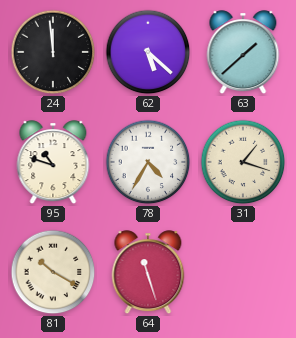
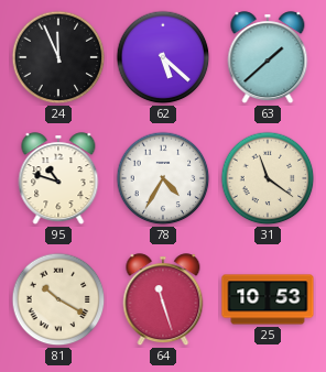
24: 11:59 -> 11:56 (58, 57)
31: 1:18 -> 11:21 (268, 178)
25: none -> 10:53 (268, 299)
